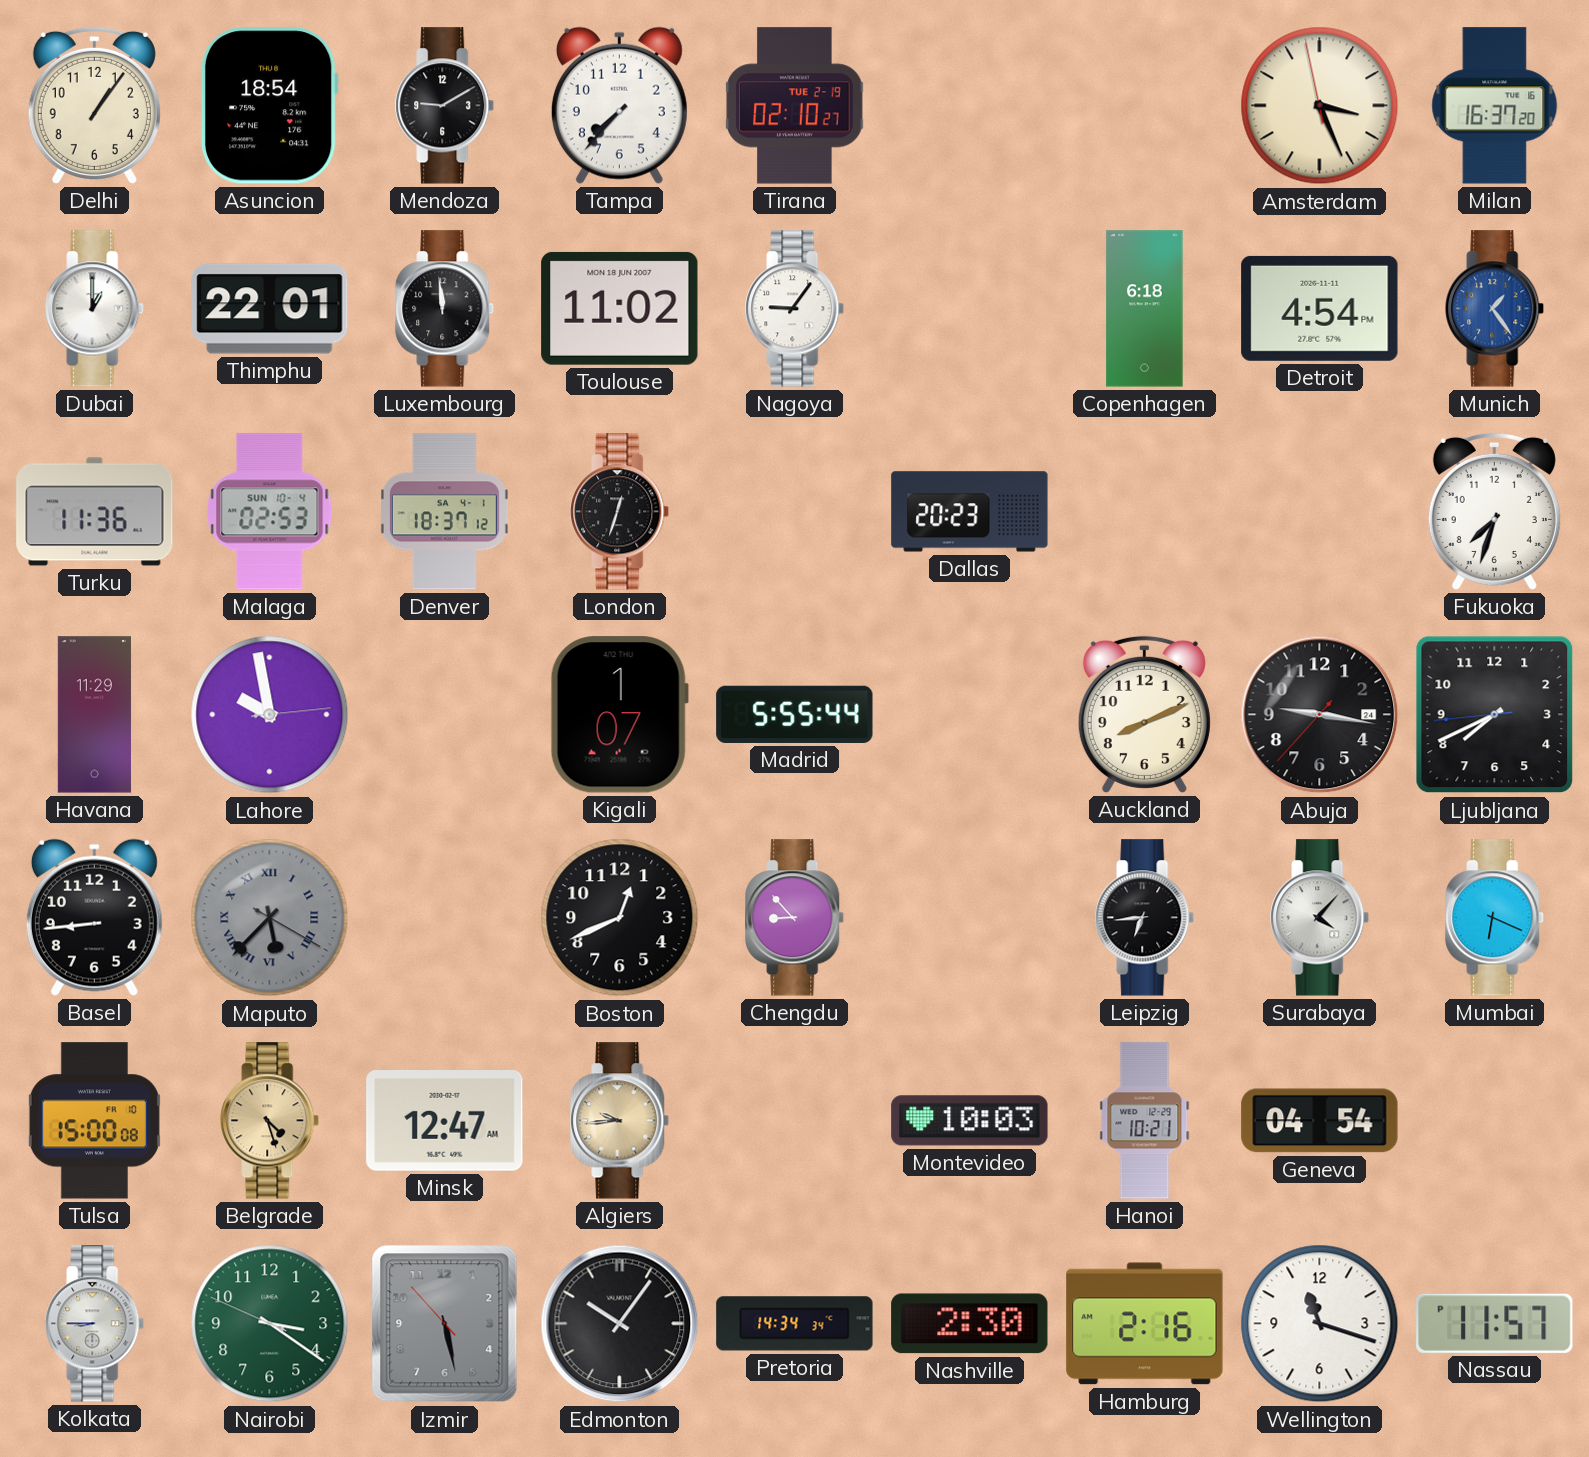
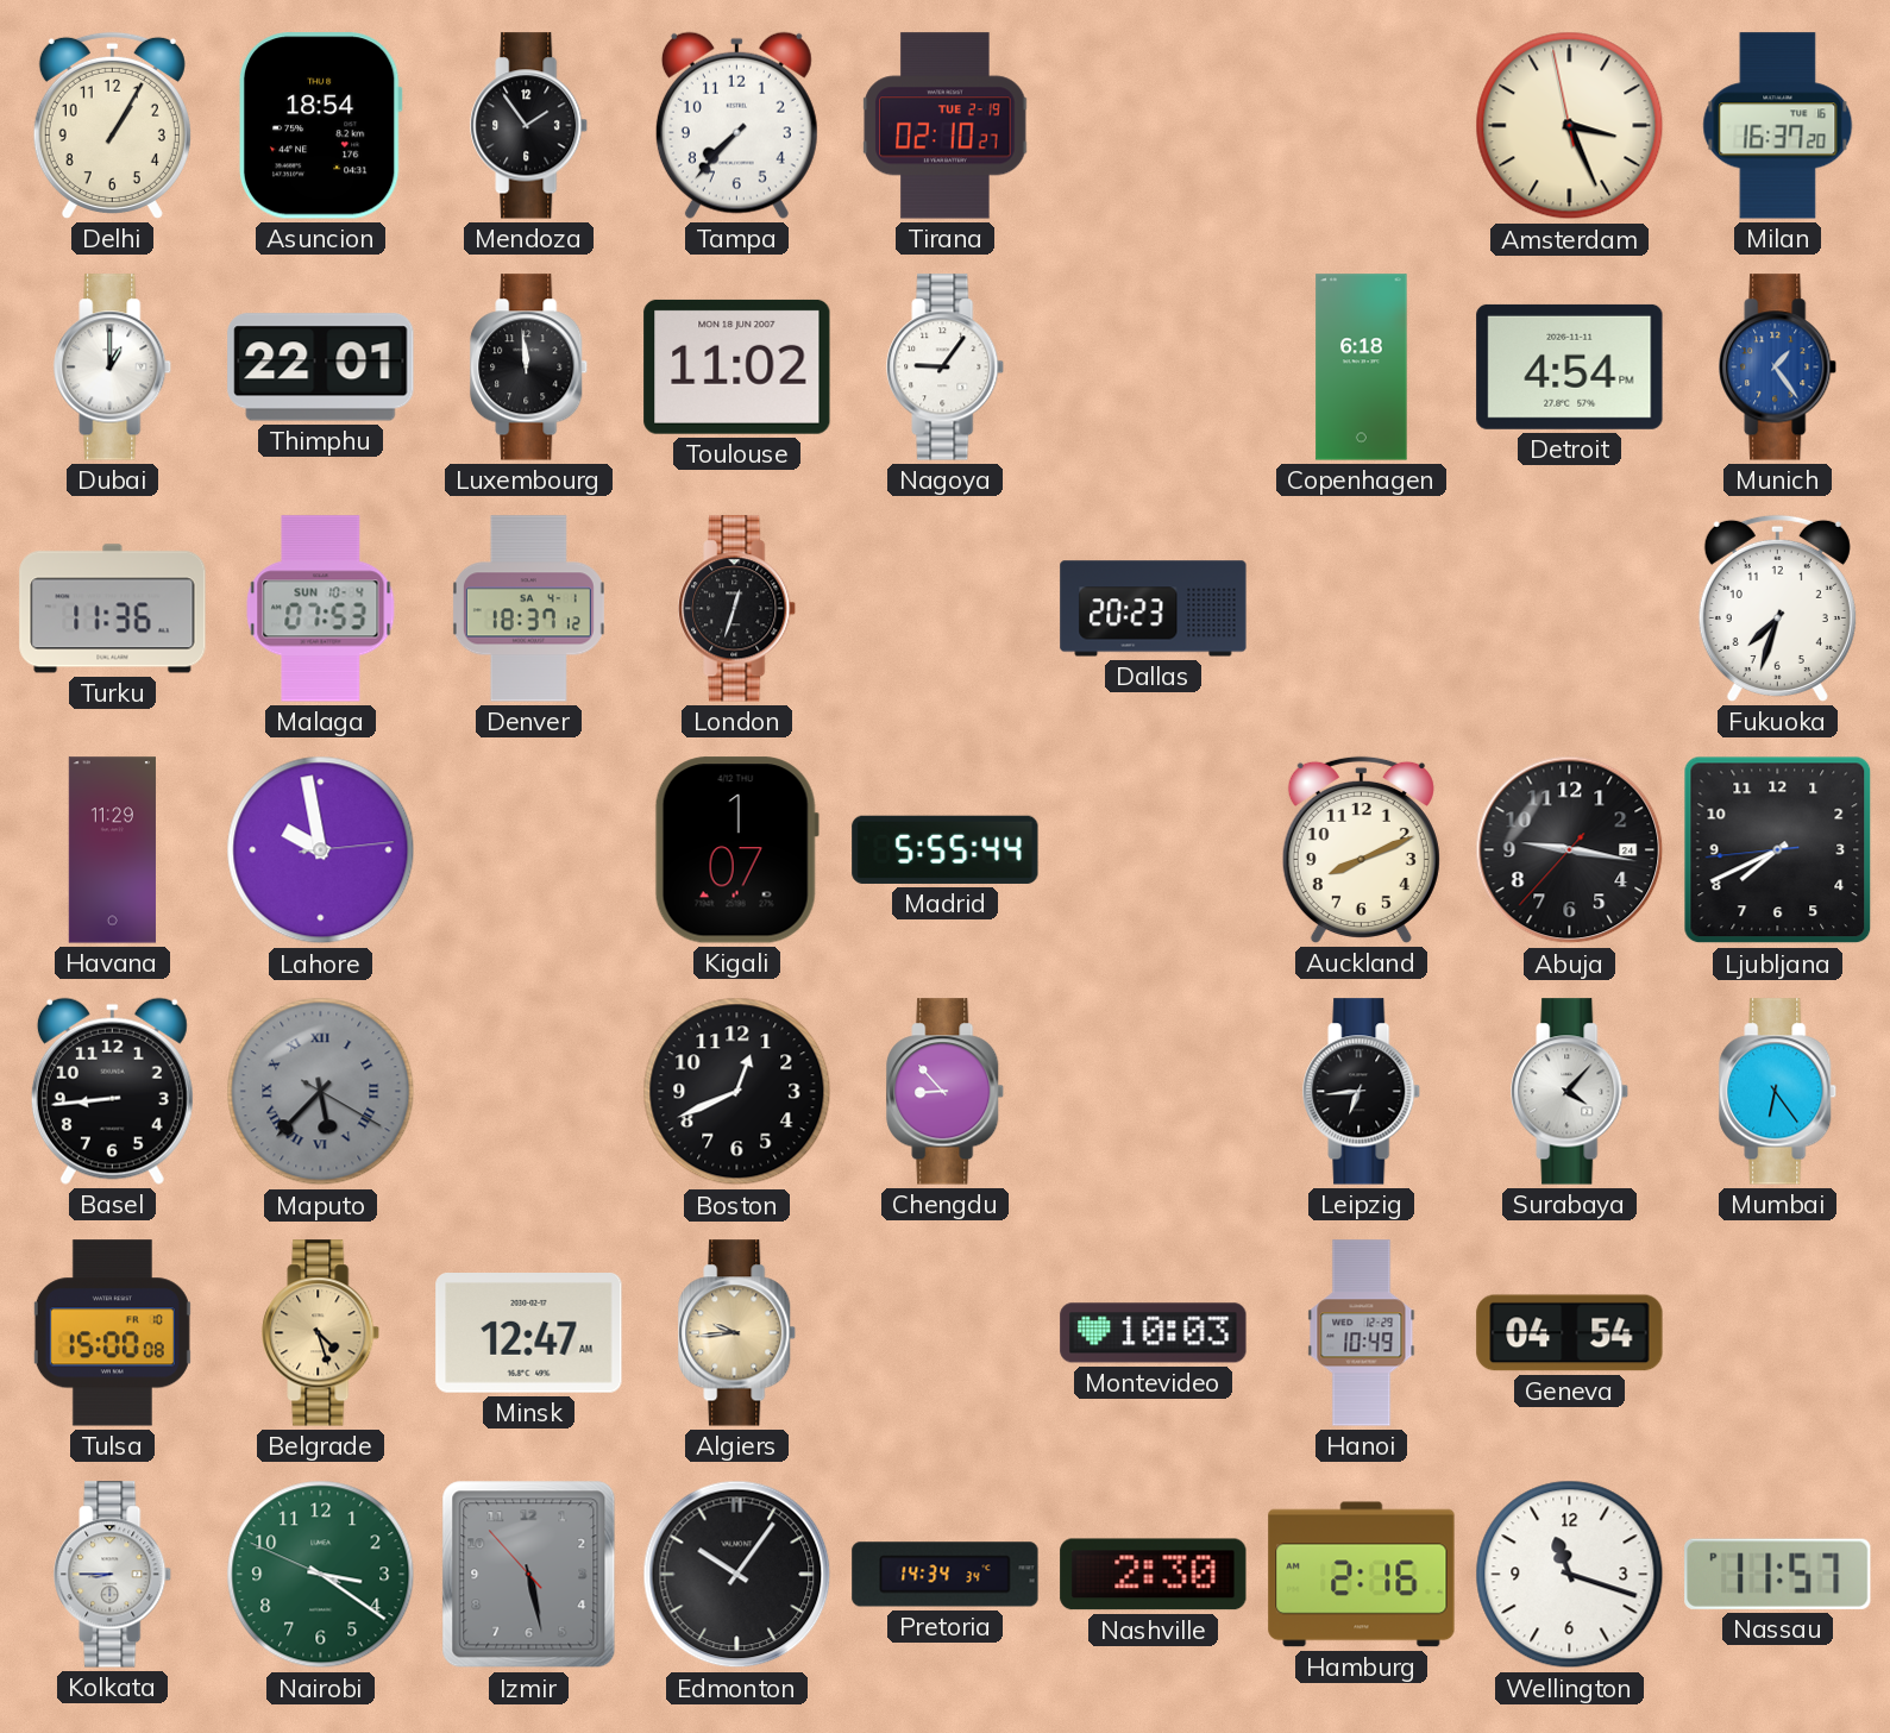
Delhi: 1:06 -> 1:05 (112, 125)
Mendoza: 9:10 -> 1:54 (529, 126)
Malaga: 02:53 -> 07:53 (321, 609)
Mumbai: 6:19 -> 6:24 (1778, 1092)
Hanoi: 10:21 -> 10:49 (1362, 1333)
